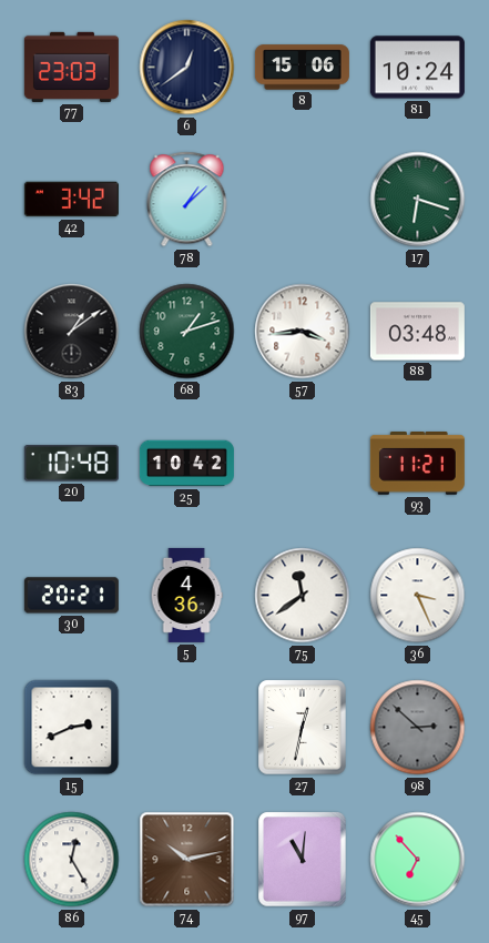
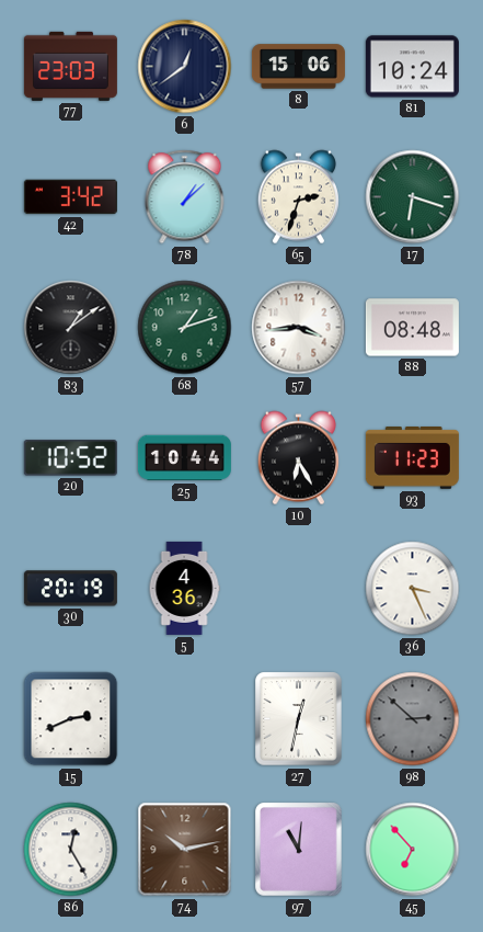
65: none -> 2:33 (298, 197)
88: 03:48 -> 08:48 (412, 328)
20: 10:48 -> 10:52 (70, 458)
25: 10:42 -> 10:44 (184, 458)
10: none -> 6:25 (298, 458)
93: 11:21 -> 11:23 (412, 458)
30: 20:21 -> 20:19 (70, 589)
75: 11:39 -> none (303, 596)
